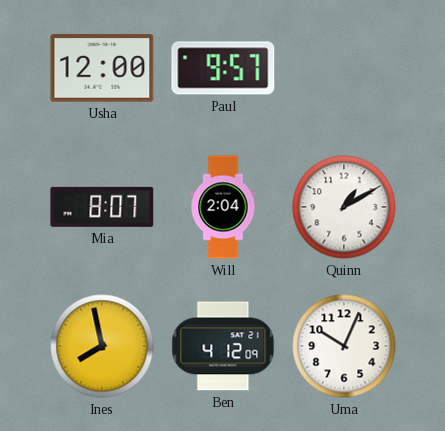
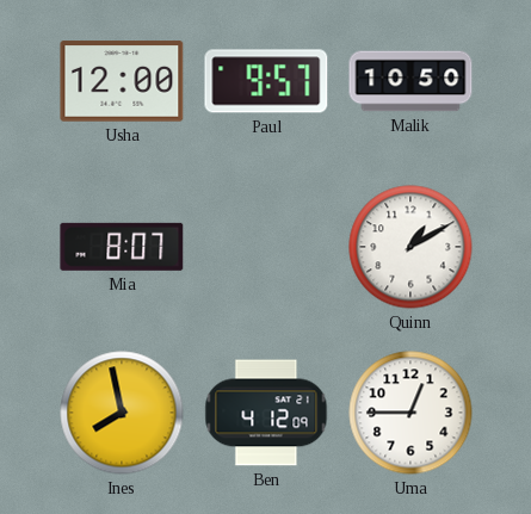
Malik: none -> 10:50 (410, 81)
Will: 2:04 -> none (223, 207)
Uma: 10:04 -> 12:45 (410, 413)
